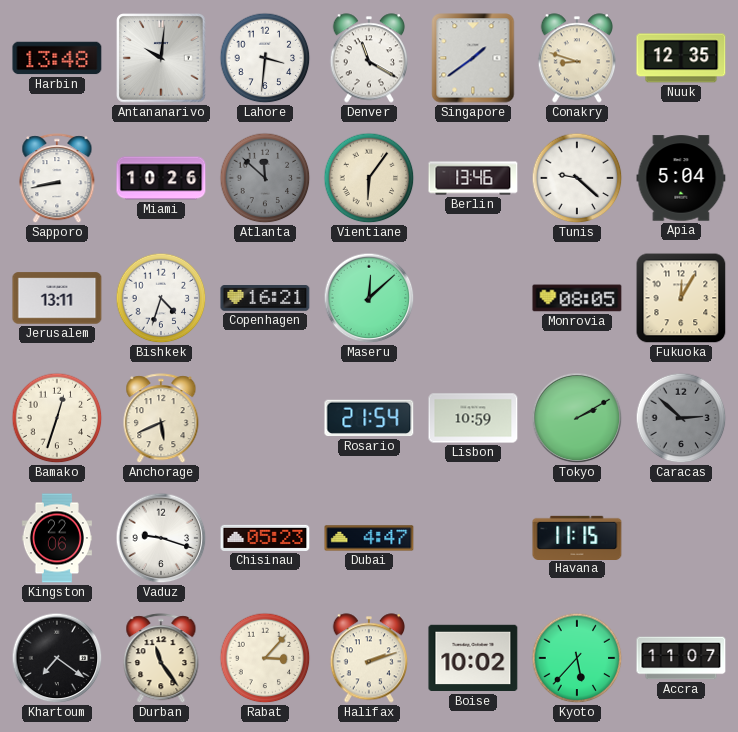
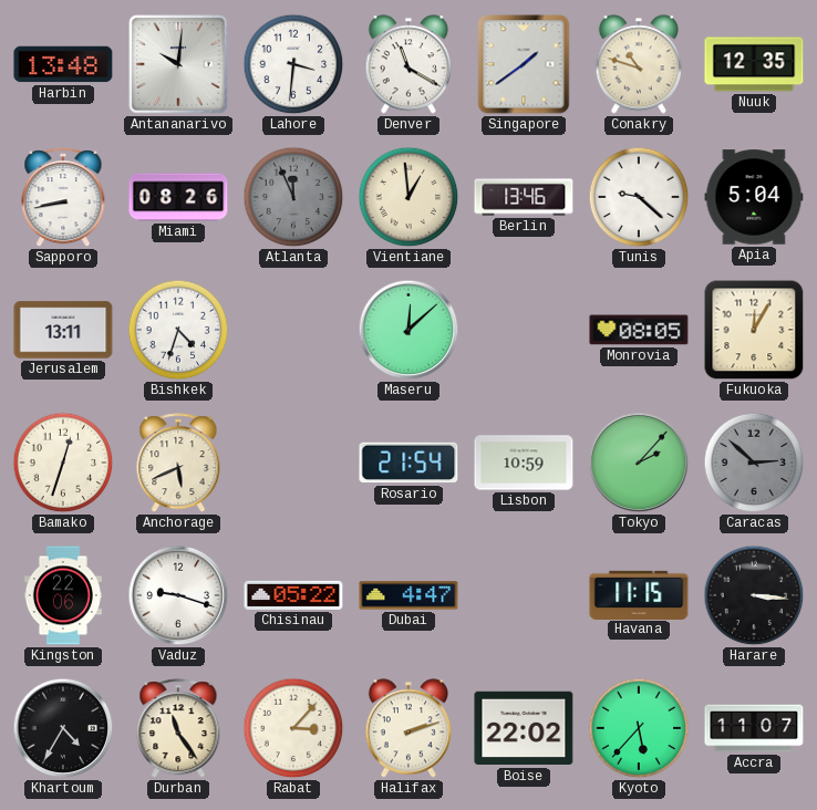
Conakry: 8:48 -> 10:48 (638, 64)
Miami: 10:26 -> 08:26 (178, 197)
Atlanta: 11:52 -> 11:56 (293, 197)
Vientiane: 6:06 -> 12:59 (408, 197)
Copenhagen: 16:21 -> none (265, 299)
Tokyo: 2:10 -> 2:07 (639, 463)
Chisinau: 05:23 -> 05:22 (293, 595)
Harare: none -> 3:16 (754, 595)
Khartoum: 7:21 -> 4:35 (63, 728)
Boise: 10:02 -> 22:02 (524, 728)
